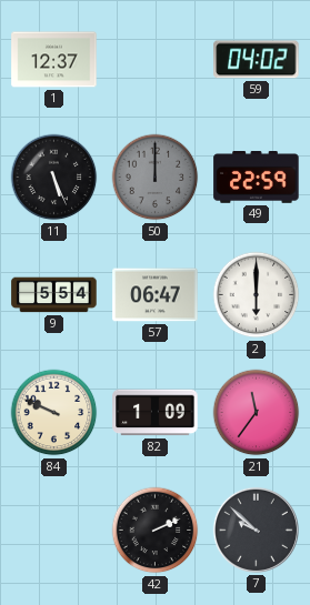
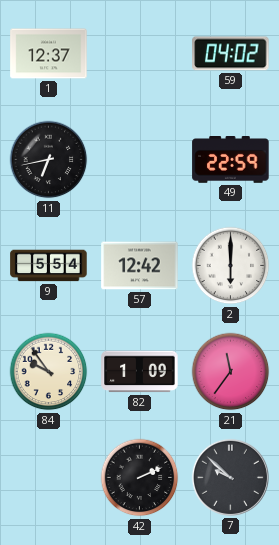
11: 5:26 -> 6:43 (49, 160)
50: 12:00 -> none (156, 178)
57: 06:47 -> 12:42 (140, 266)
84: 9:49 -> 9:54 (49, 372)
